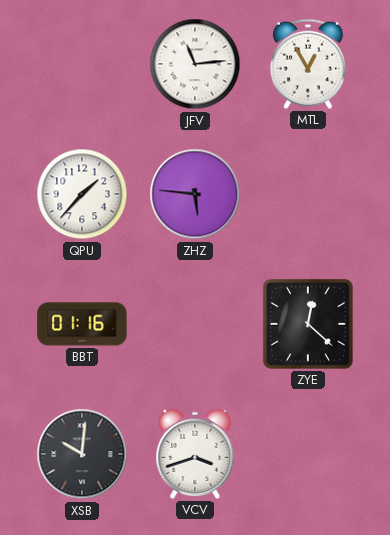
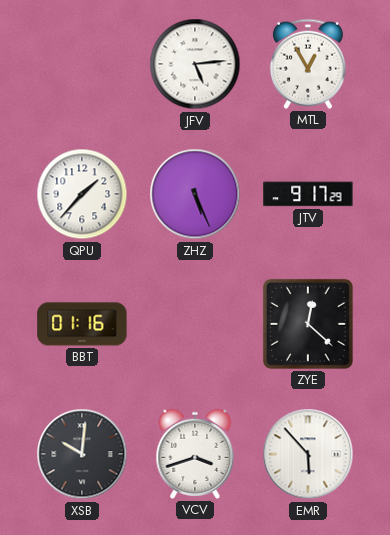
JFV: 11:14 -> 5:14 (195, 64)
ZHZ: 5:46 -> 5:26 (195, 194)
JTV: none -> 9:17 (308, 194)
EMR: none -> 5:53 (308, 454)
